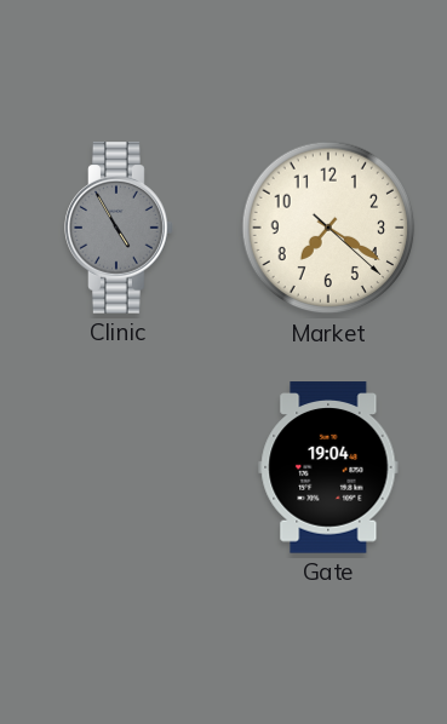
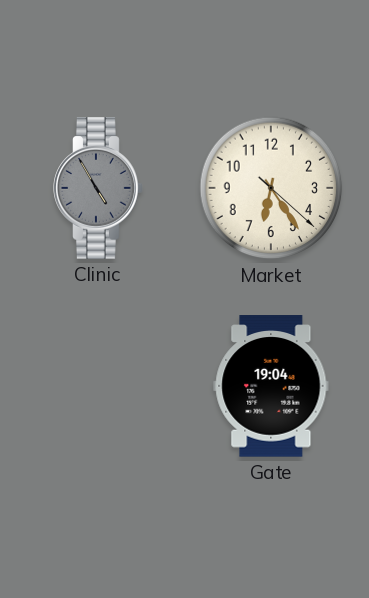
Market: 7:20 -> 6:24 (271, 188)
